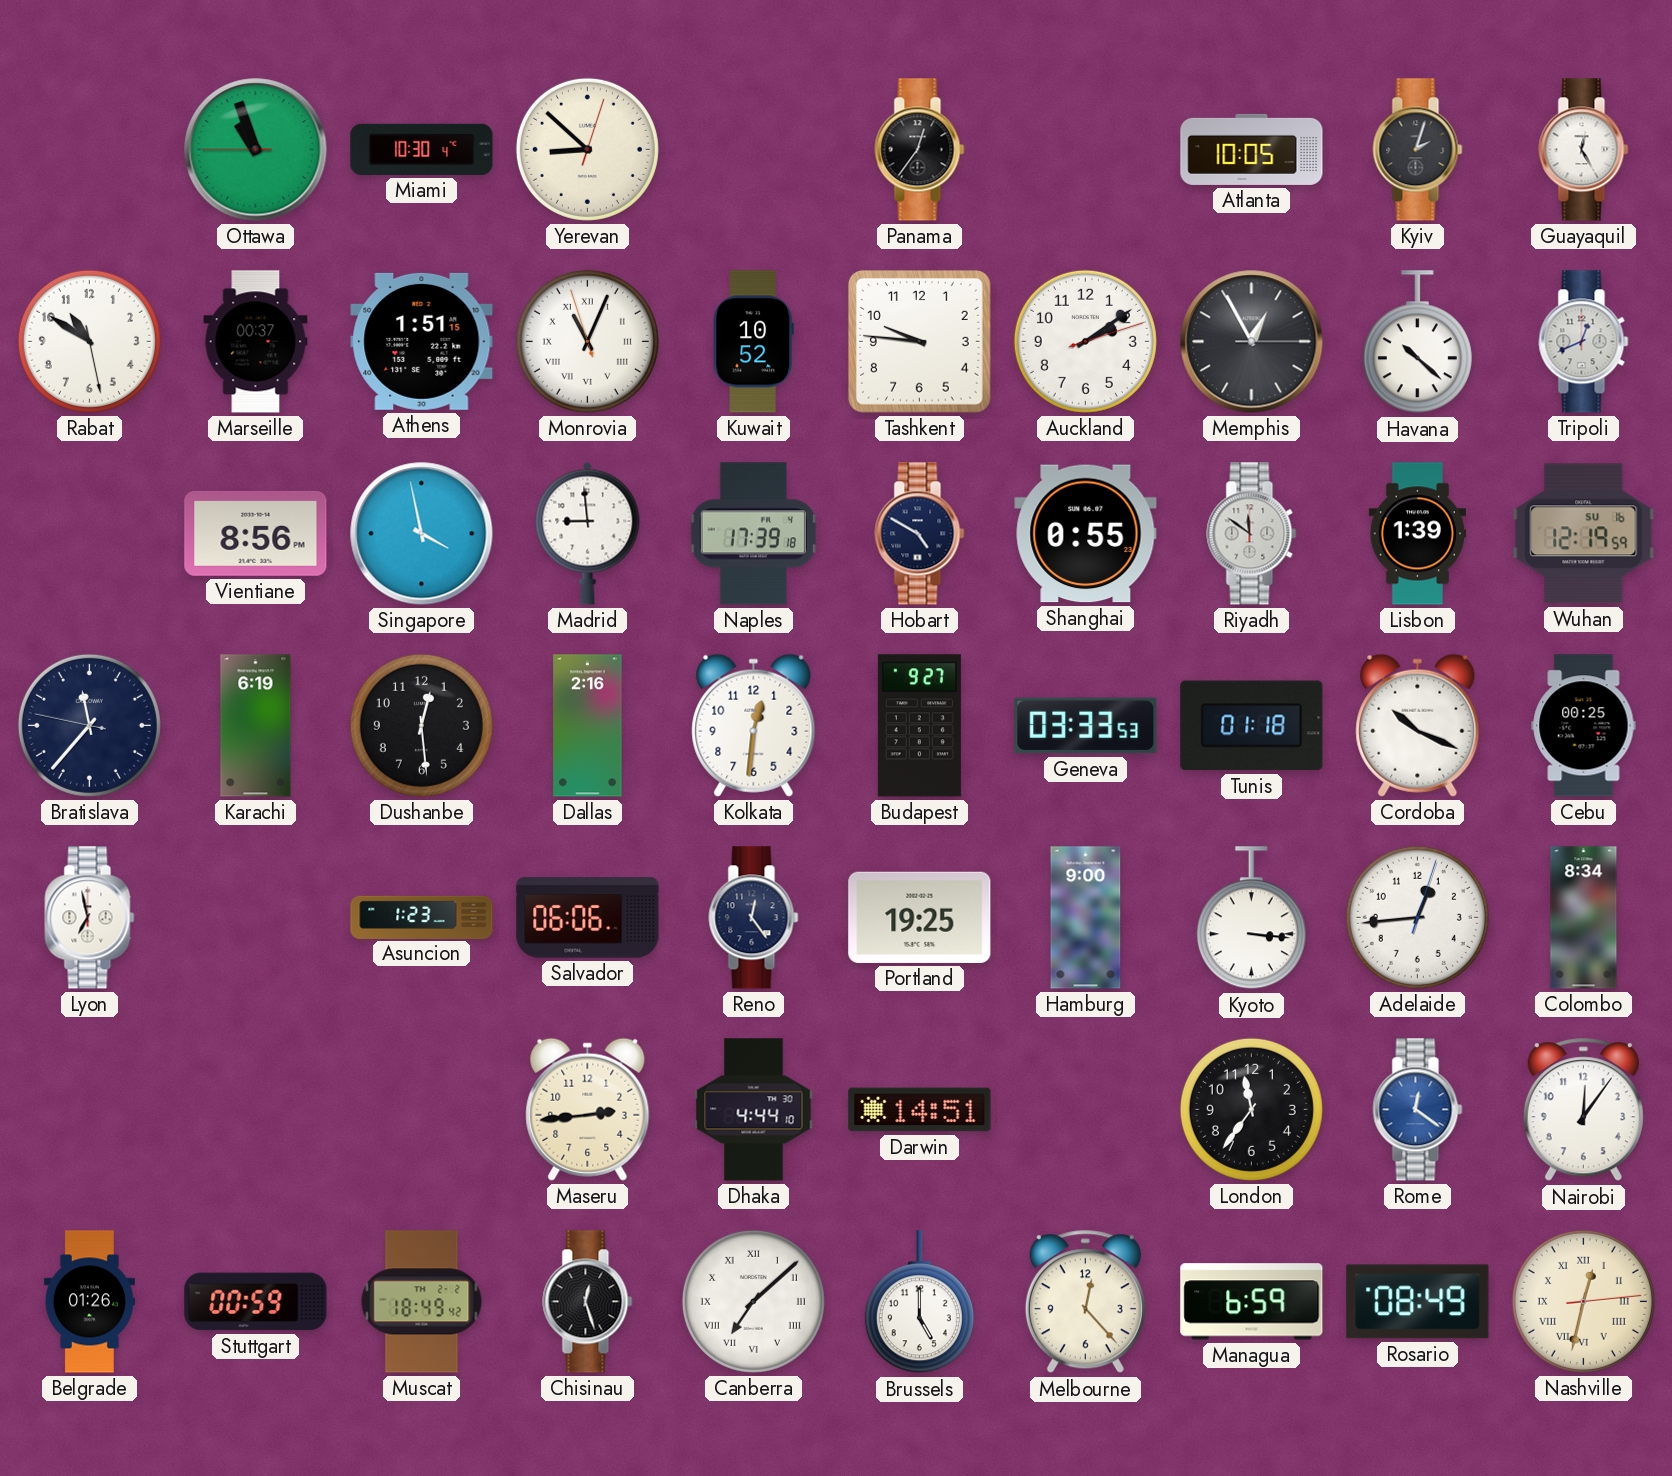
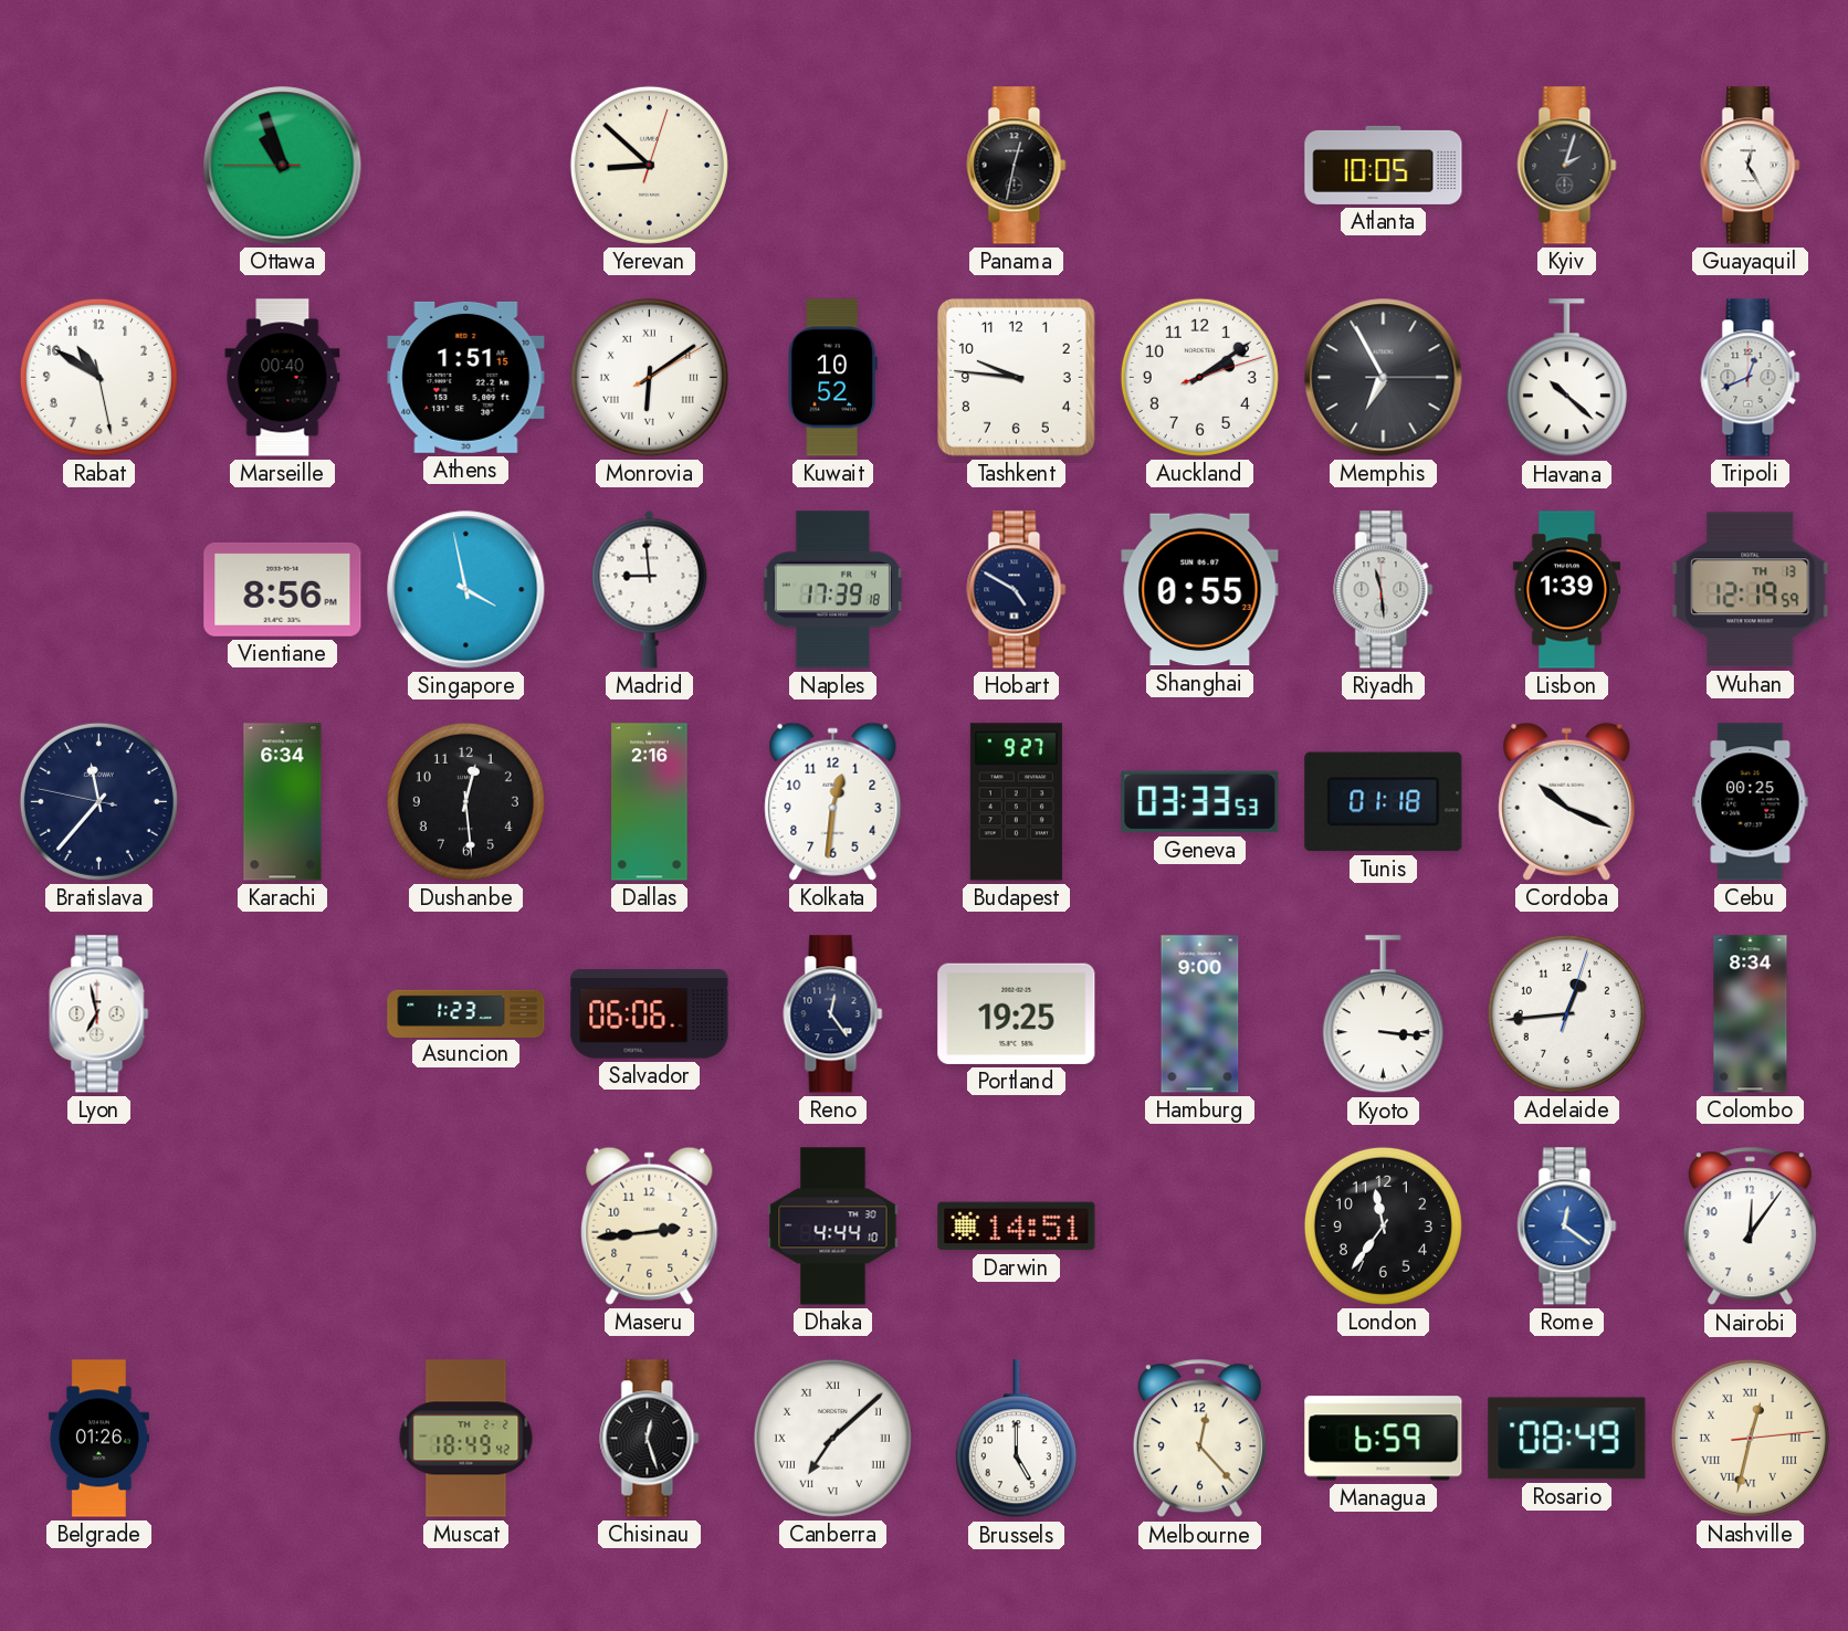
Miami: 10:30 -> none (422, 149)
Panama: 12:36 -> 12:32 (1017, 166)
Marseille: 00:37 -> 00:40 (283, 378)
Monrovia: 11:03 -> 6:09 (649, 377)
Memphis: 12:55 -> 6:55 (1384, 378)
Riyadh: 11:51 -> 11:29 (1384, 590)
Wuhan date: SU 16 -> TH 13 (1751, 590)
Karachi: 6:19 -> 6:34 (283, 802)
Stuttgart: 00:59 -> none (256, 1302)
